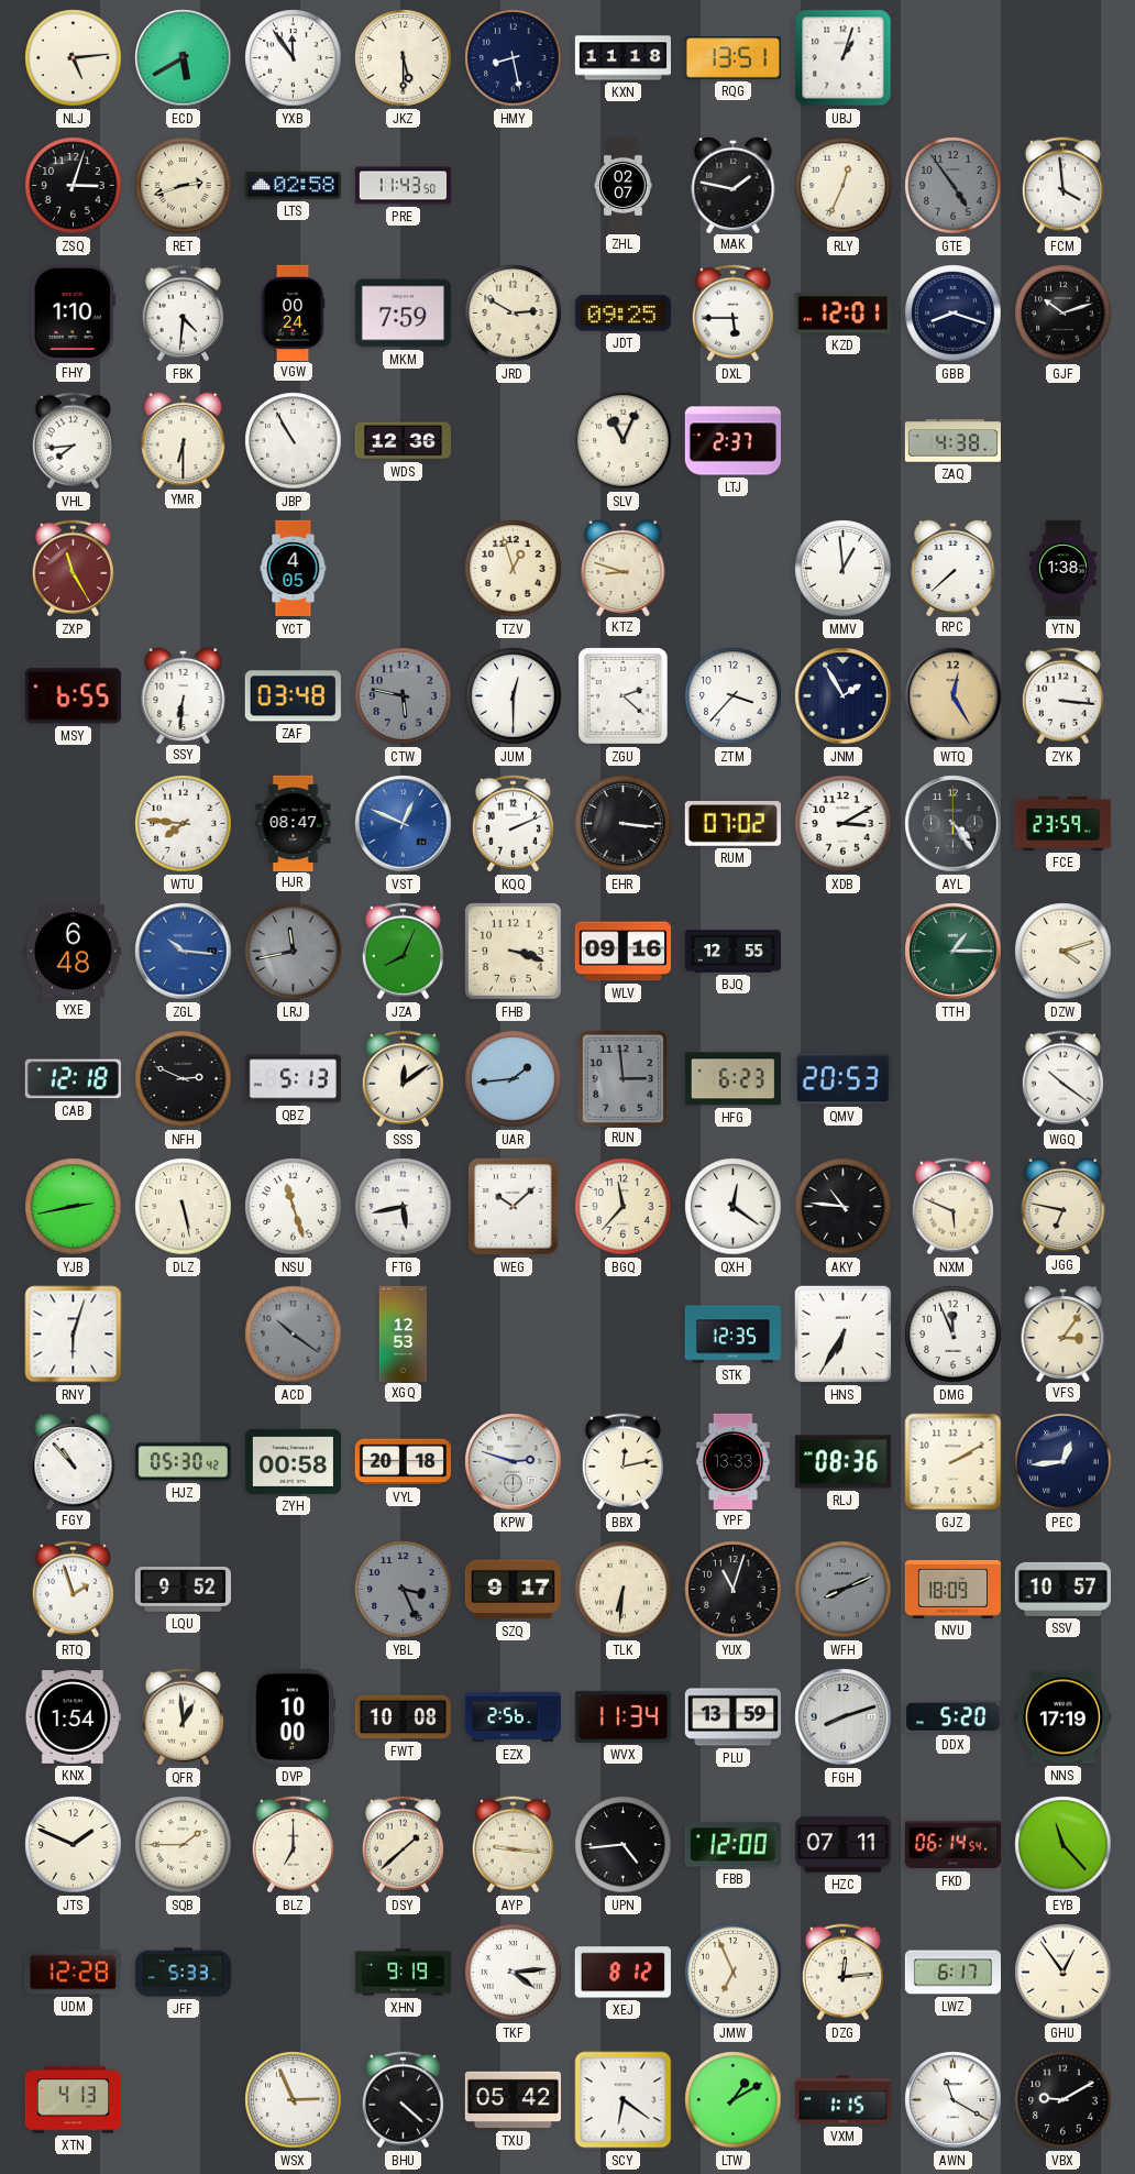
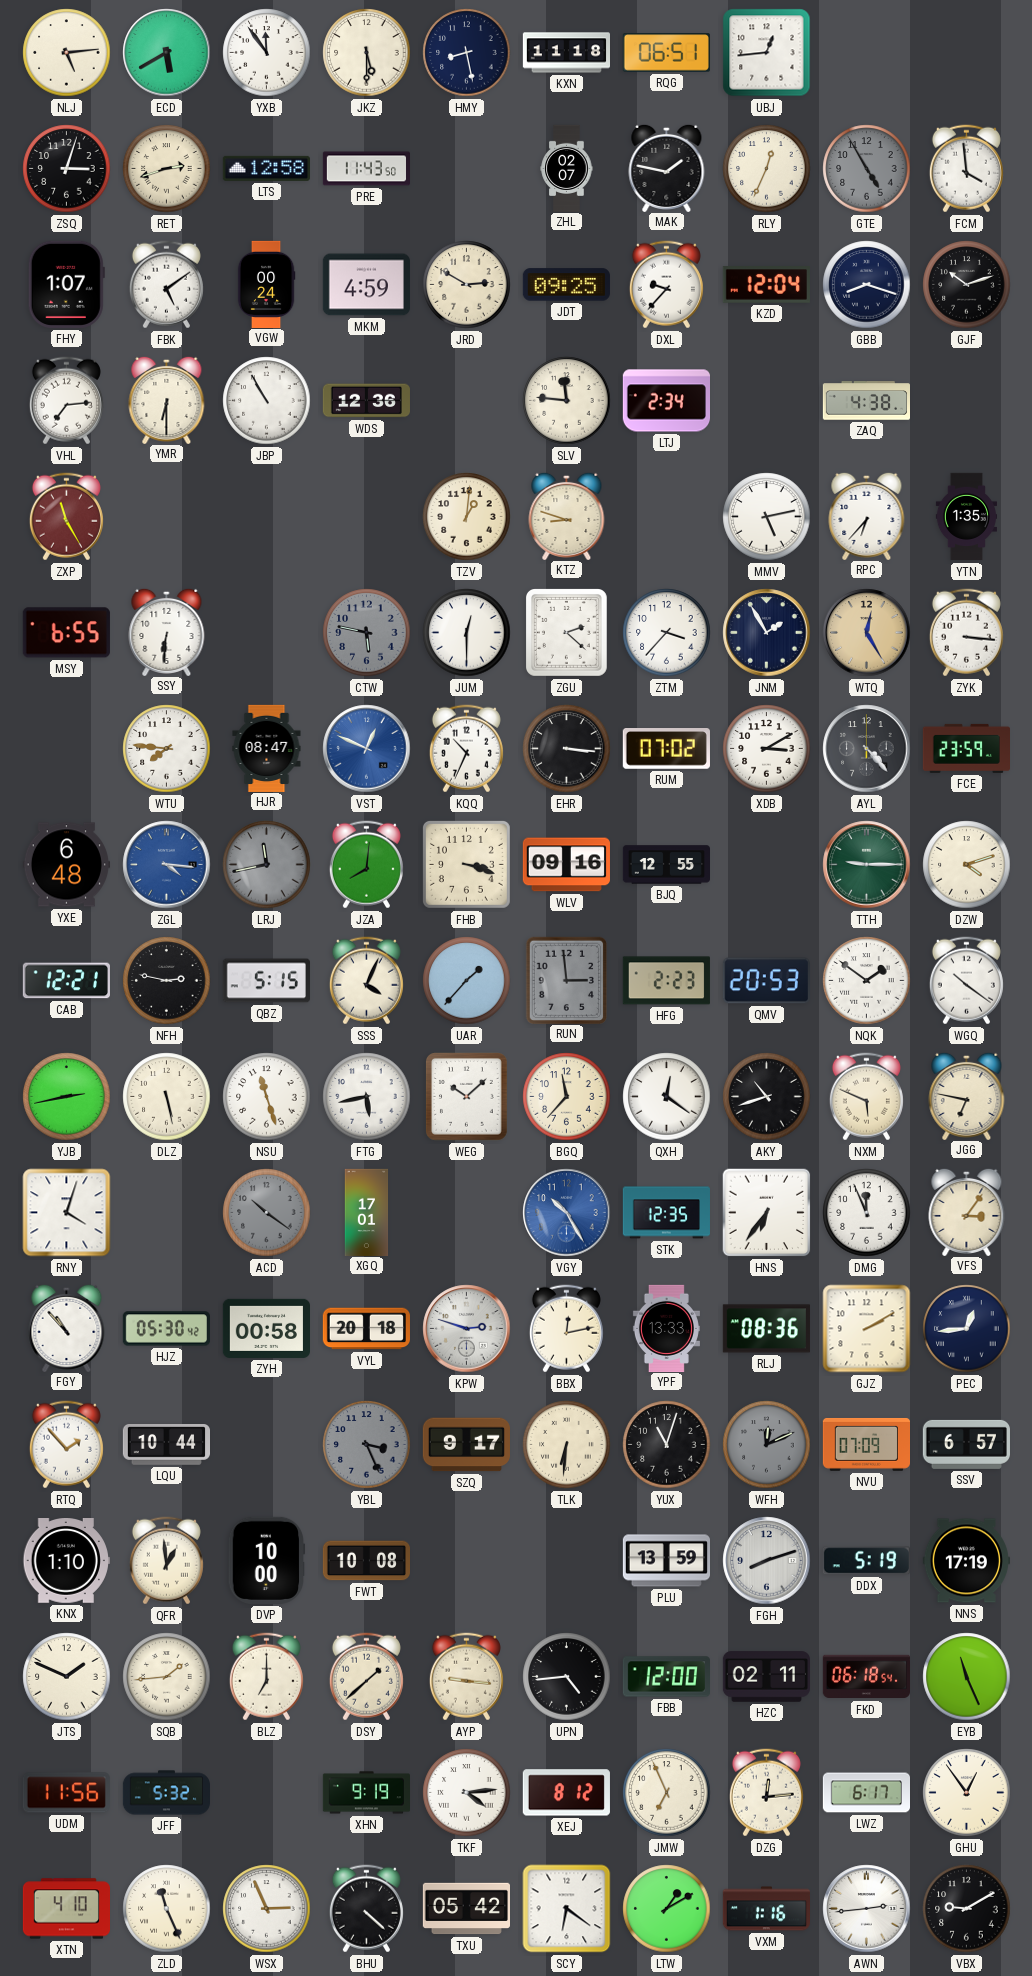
RQG: 13:51 -> 06:51 (666, 53)
UBJ: 1:03 -> 12:44 (767, 53)
LTS: 02:58 -> 12:58 (266, 168)
GTE: 4:54 -> 4:55 (867, 169)
FHY: 1:10 -> 1:07 (66, 284)
FBK: 4:31 -> 5:09 (166, 285)
MKM: 7:59 -> 4:59 (366, 285)
DXL: 5:45 -> 9:37 (666, 285)
KZD: 12:01 -> 12:04 (766, 285)
VHL: 7:44 -> 7:14 (66, 401)
SLV: 11:04 -> 11:46 (567, 401)
LTJ: 2:37 -> 2:34 (666, 401)
YCT: 4:05 -> none (294, 569)
TZV: 12:57 -> 1:01 (467, 517)
MMV: 12:59 -> 5:13 (767, 517)
RPC: 7:38 -> 6:37 (867, 515)
YTN: 1:38 -> 1:35 (966, 517)
ZAF: 03:48 -> none (293, 696)
KQQ: 2:11 -> 10:34 (466, 749)
AYL: 4:24 -> 4:23 (867, 749)
ZGL: 10:16 -> 4:16 (167, 865)
JZA: 8:04 -> 8:01 (366, 865)
TTH: 1:15 -> 9:15 (867, 865)
CAB: 12:18 -> 12:21 (66, 981)
NFH: 2:49 -> 2:47 (167, 981)
QBZ: 5:13 -> 5:15 (266, 981)
SSS: 12:09 -> 4:04 (366, 981)
UAR: 1:44 -> 1:37 (467, 981)
HFG: 6:23 -> 2:23 (666, 981)
NQK: none -> 1:51 (867, 981)
AKY: 10:46 -> 10:42 (767, 1097)
RNY: 6:03 -> 4:03 (67, 1213)
XGQ: 12:53 -> 17:01 (367, 1212)
VGY: none -> 10:25 (567, 1213)
HNS: 6:35 -> 6:36 (767, 1213)
RTQ: 1:57 -> 1:53 (66, 1445)
LQU: 9:52 -> 10:44 (166, 1445)
WFH: 8:11 -> 12:11 (767, 1445)
NVU: 18:09 -> 07:09 (866, 1444)
SSV: 10:57 -> 6:57 (966, 1444)
KNX: 1:54 -> 1:10 (66, 1561)
EZX: 2:56 -> none (513, 1717)
WVX: 11:34 -> none (622, 1716)
DDX: 5:20 -> 5:19 (866, 1561)
SQB: 1:45 -> 1:44 (167, 1677)
HZC: 07:11 -> 02:11 (766, 1677)
FKD: 06:14 -> 06:18 (866, 1677)
EYB: 11:23 -> 11:26 (967, 1677)
UDM: 12:28 -> 11:56 (66, 1793)
JFF: 5:33 -> 5:32 (167, 1793)
XTN: 4:13 -> 4:10 (66, 1909)
ZLD: none -> 11:26 (167, 1909)
VXM: 1:15 -> 1:16 (766, 1909)
AWN: 11:20 -> 2:44 (867, 1909)
